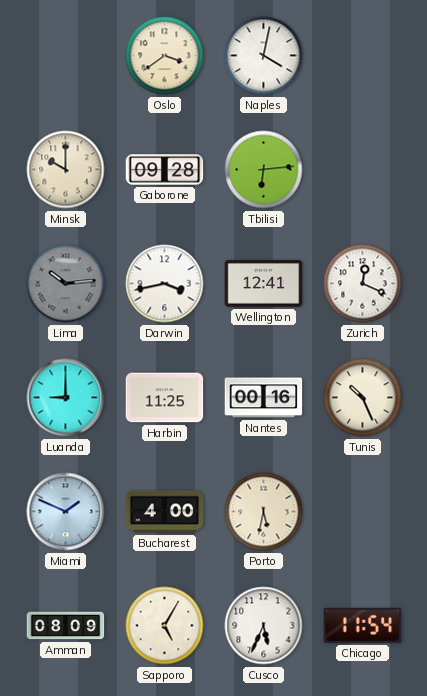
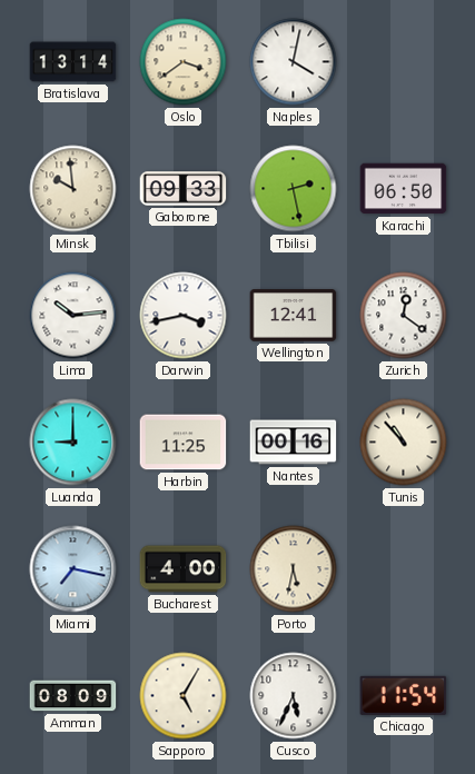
Bratislava: none -> 13:14 (73, 62)
Minsk: 10:00 -> 9:59 (73, 189)
Gaborone: 09:28 -> 09:33 (184, 189)
Tbilisi: 6:14 -> 2:28 (294, 189)
Karachi: none -> 06:50 (404, 189)
Lima dial: grey -> white (73, 316)
Zurich: 12:19 -> 12:21 (404, 316)
Tunis: 10:26 -> 10:53 (404, 443)
Miami: 1:49 -> 7:17 (73, 569)
